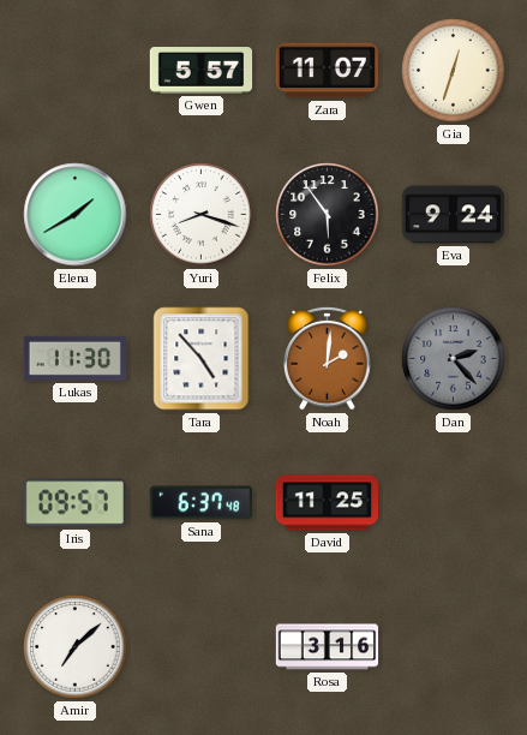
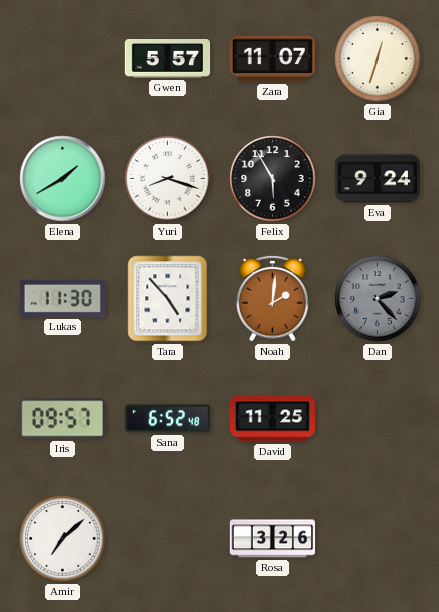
Felix: 5:54 -> 5:55 (273, 179)
Sana: 6:37 -> 6:52 (167, 419)
Rosa: 3:16 -> 3:26 (273, 539)
